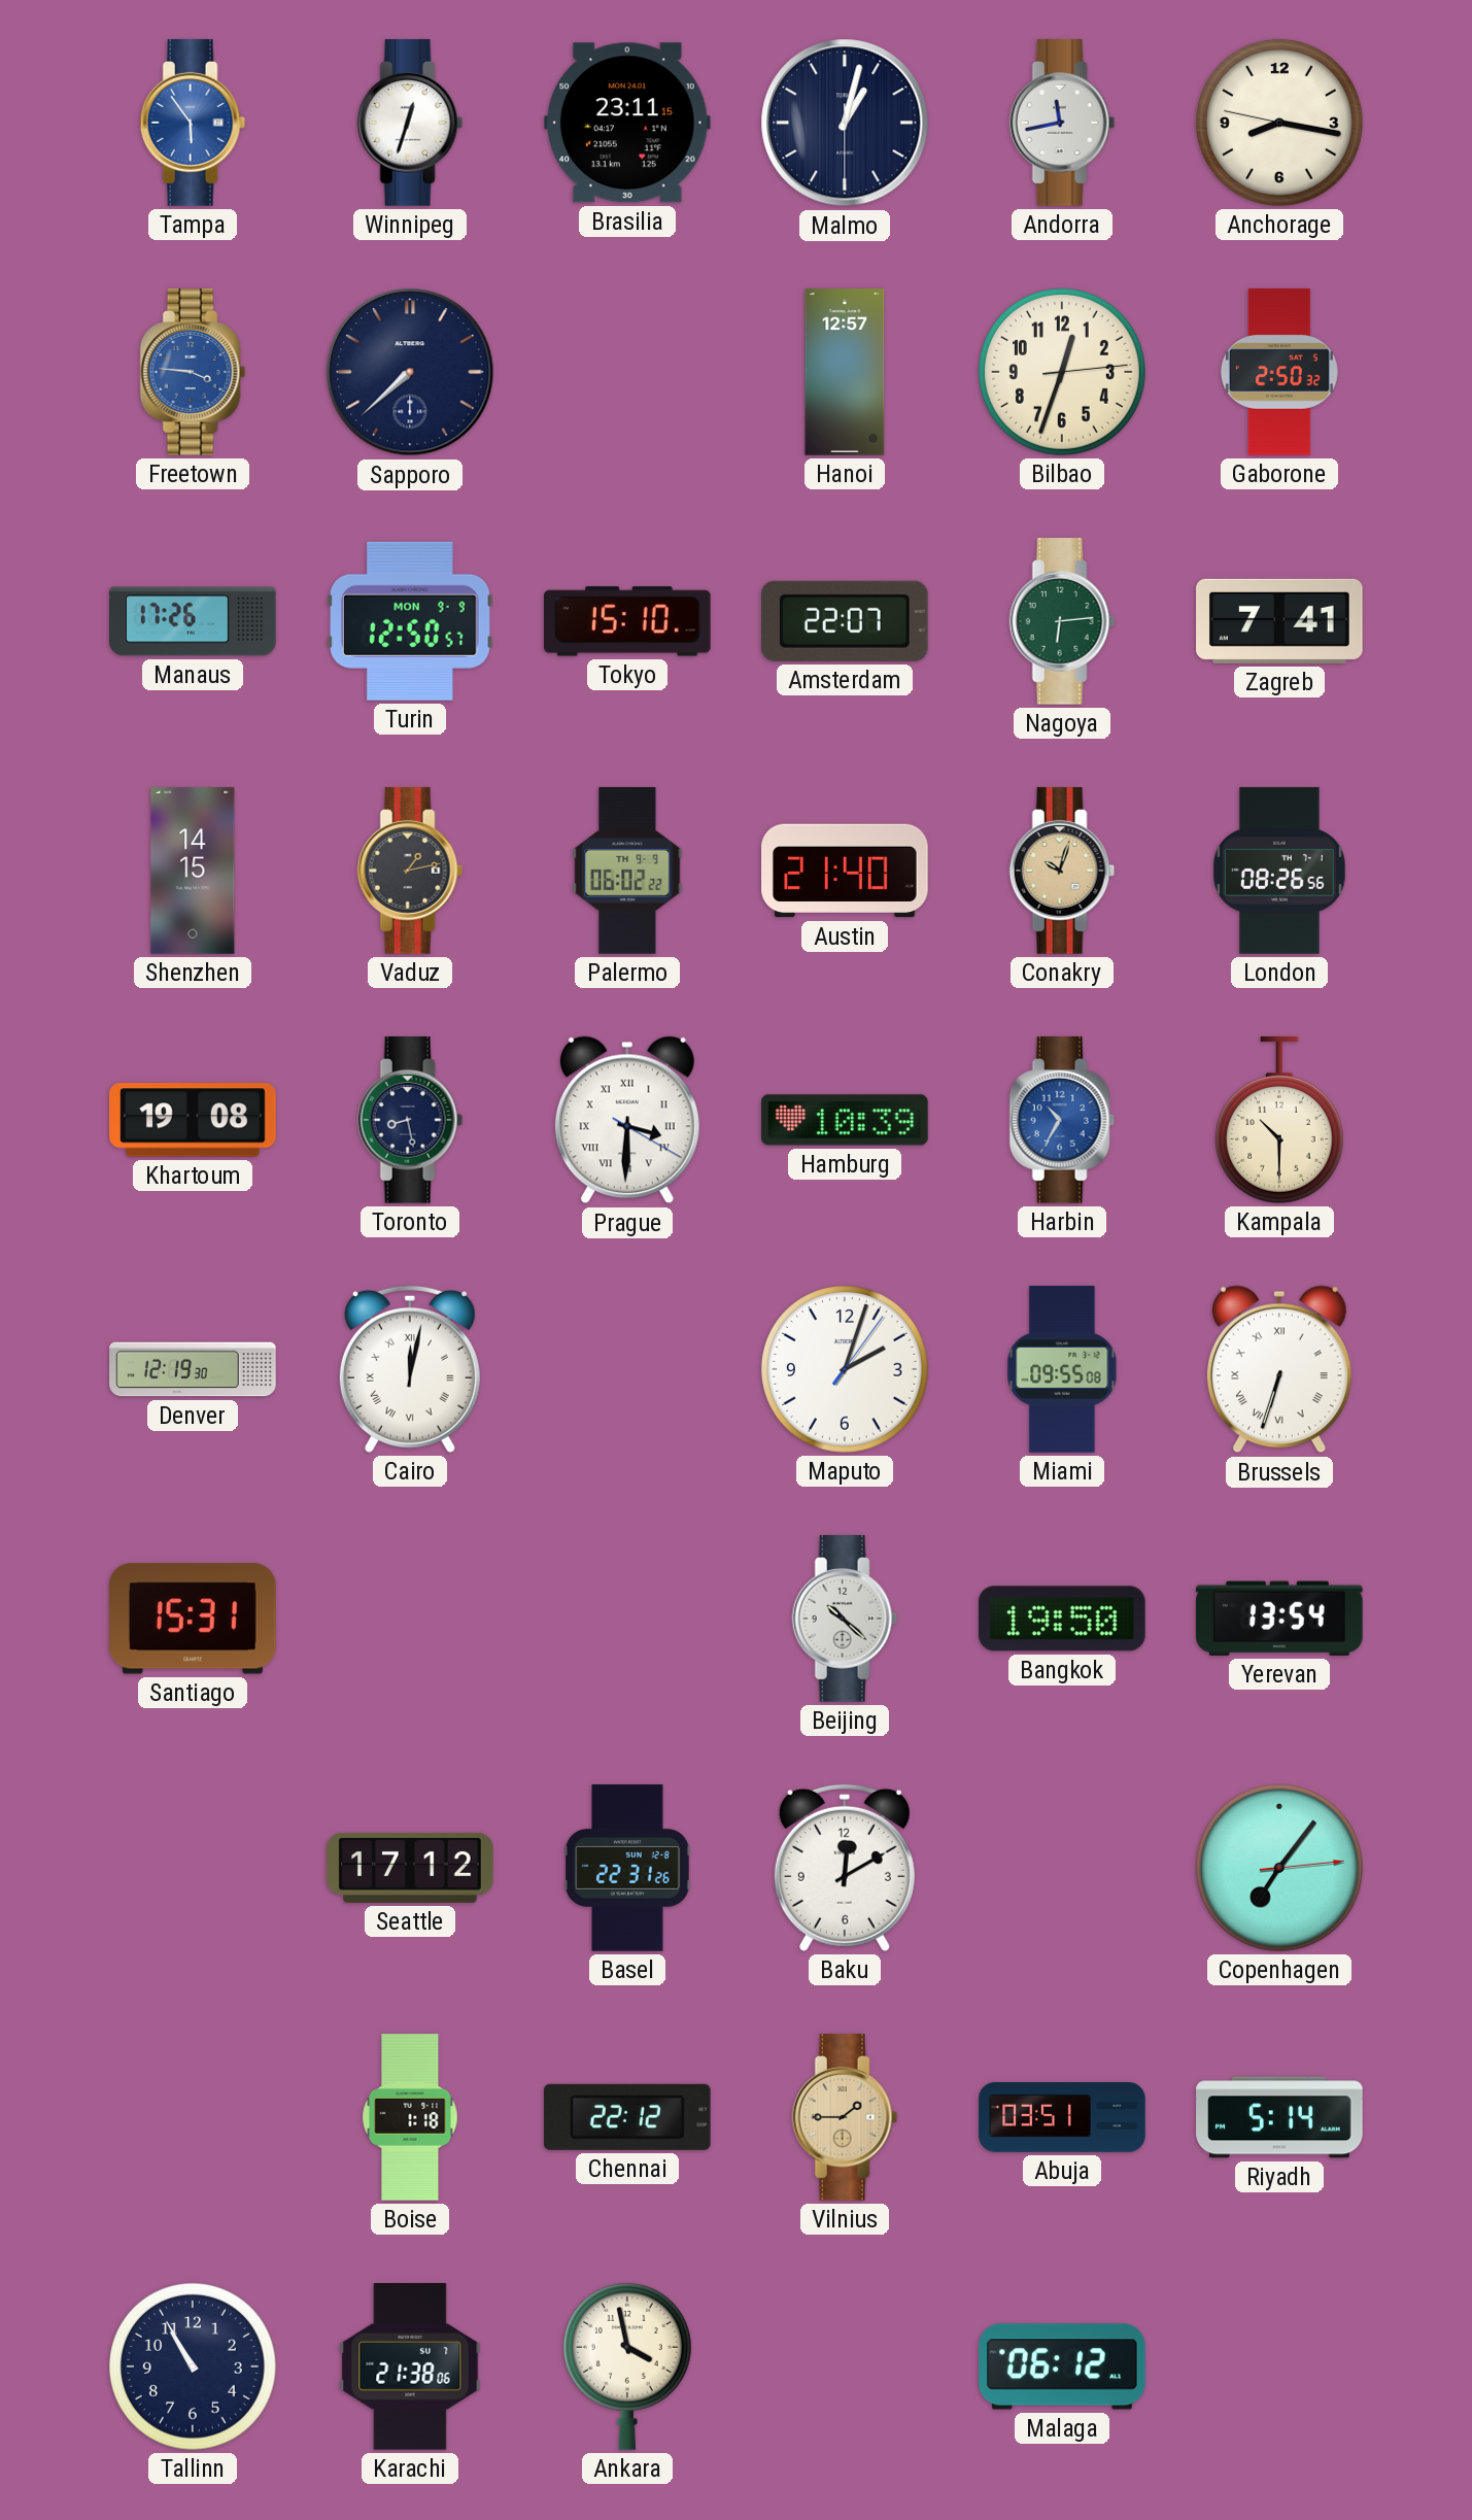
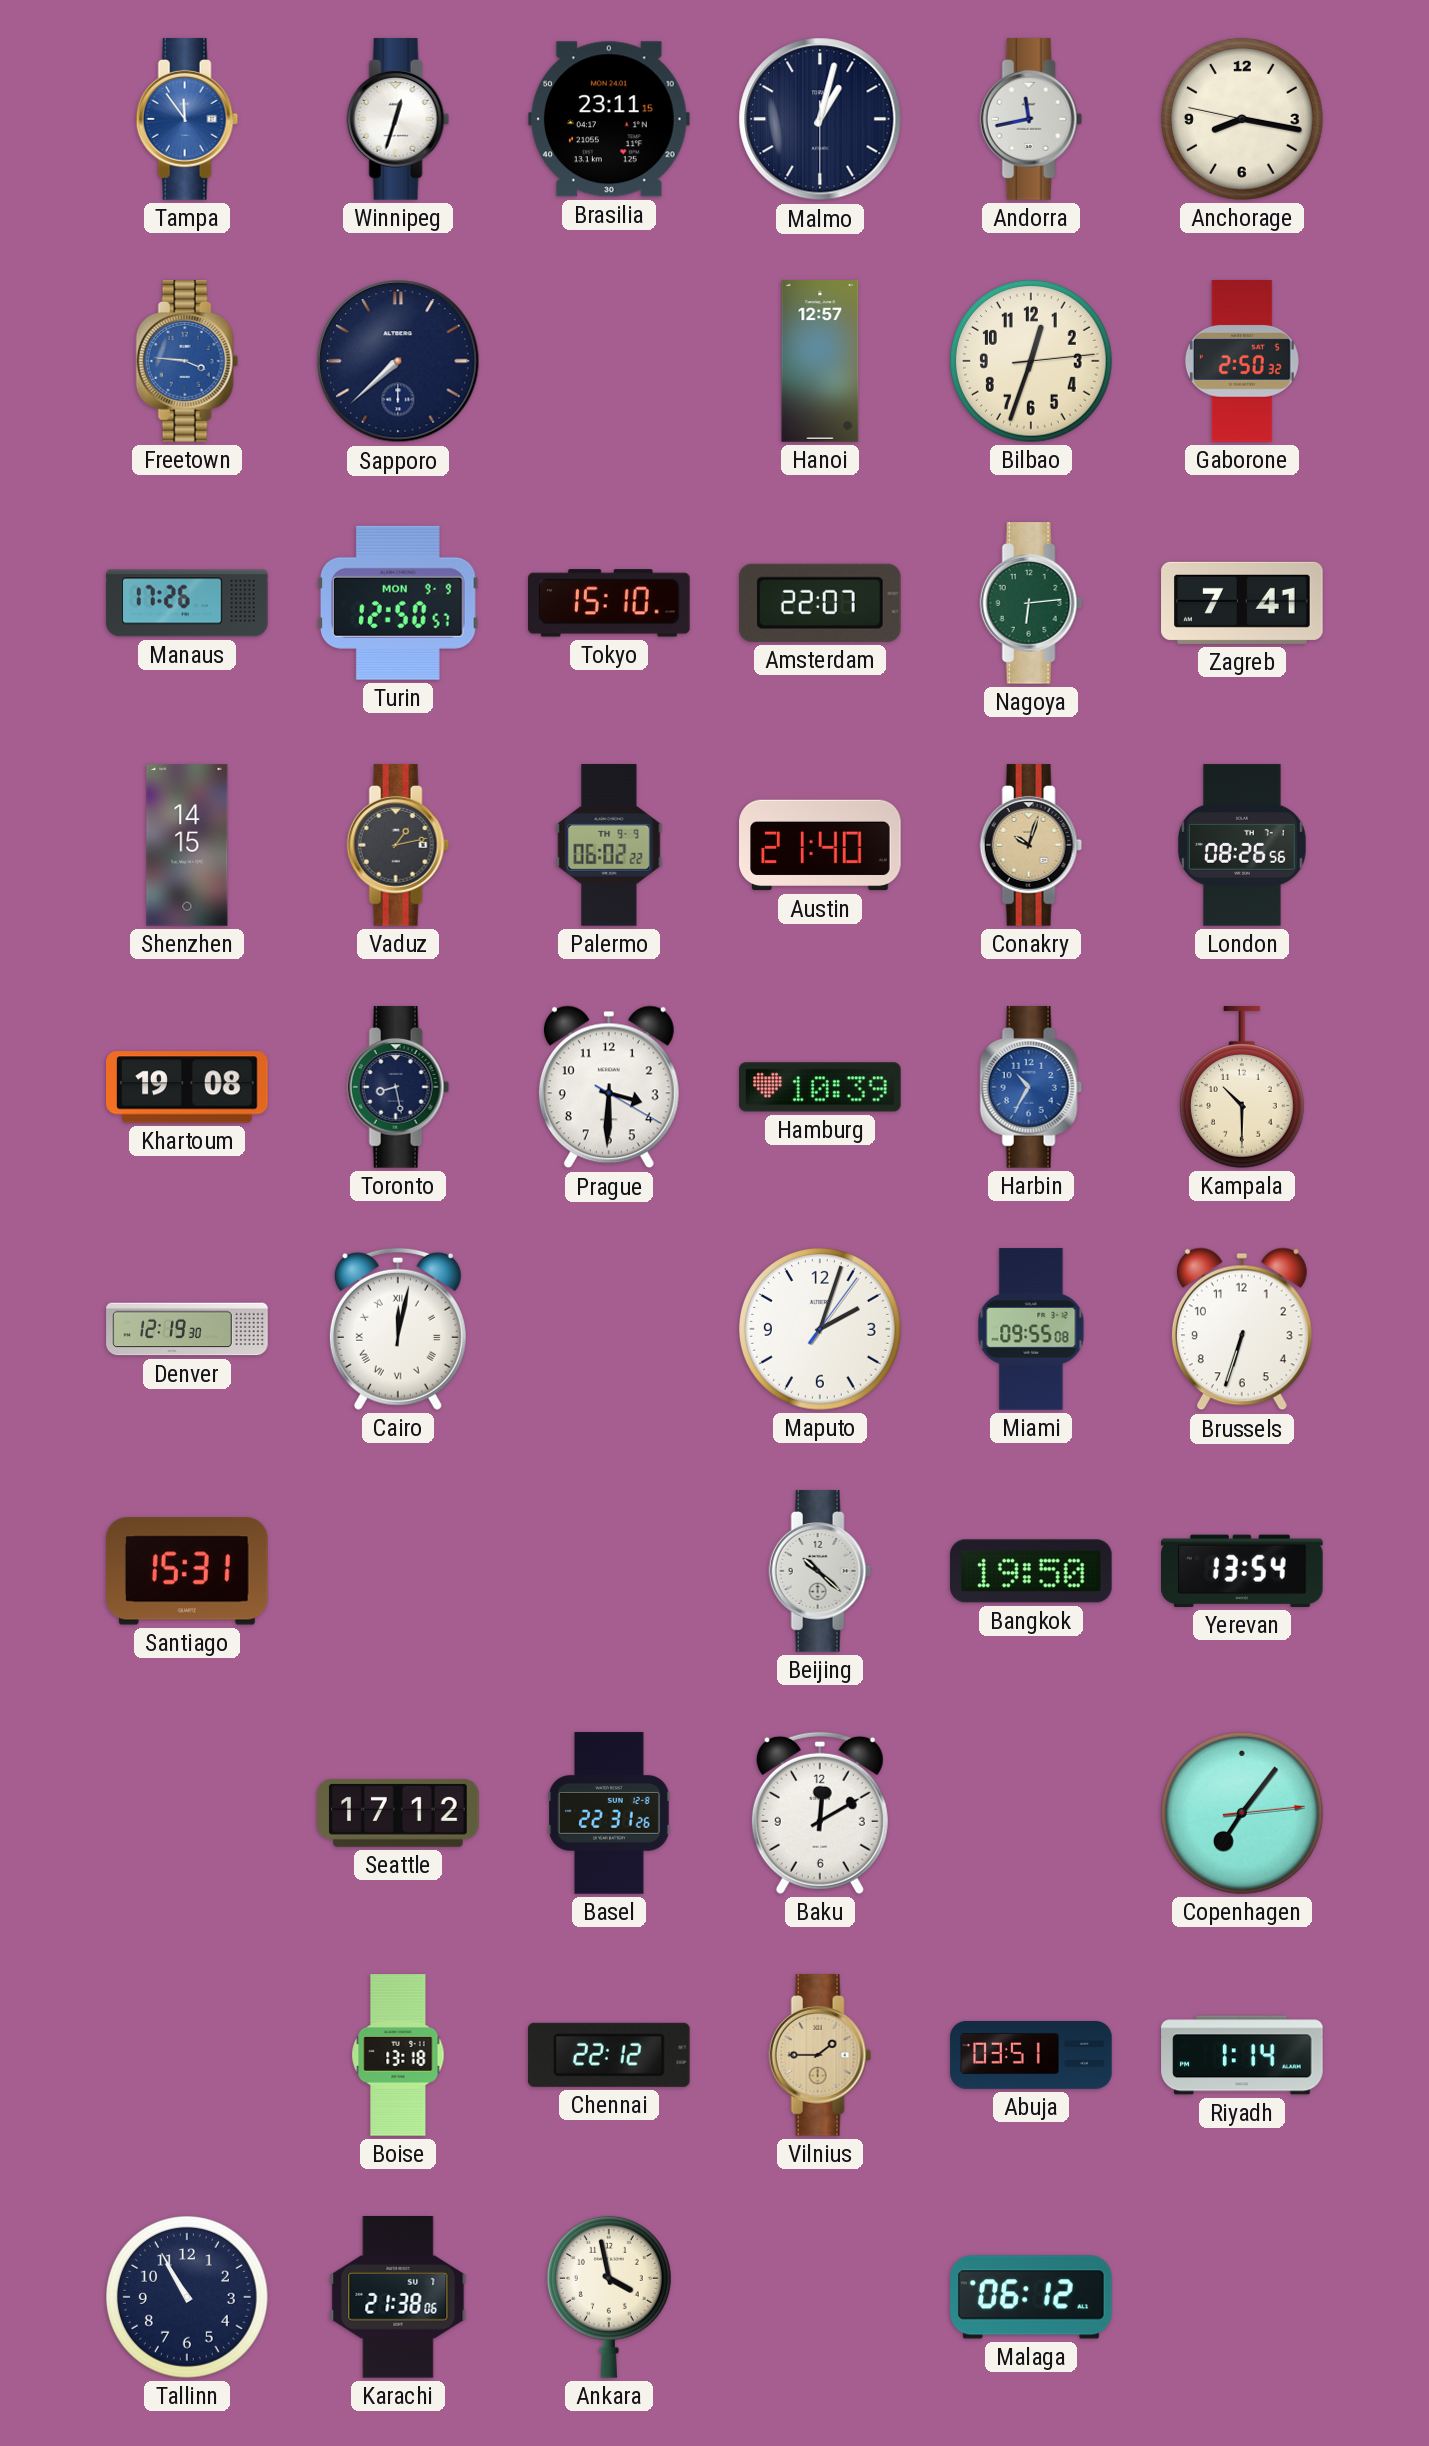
Tampa: 5:54 -> 11:54 (187, 119)
Prague numerals: Roman -> Arabic (609, 1087)
Brussels numerals: Roman -> Arabic (1242, 1329)
Boise: 1:18 -> 13:18 (398, 2055)
Riyadh: 5:14 -> 1:14 (1242, 2055)
